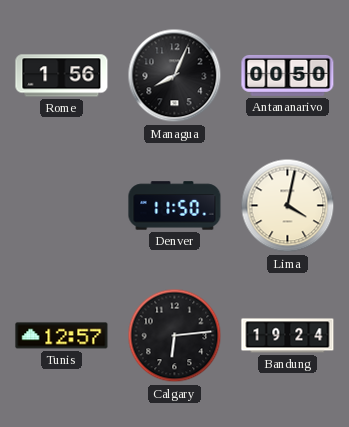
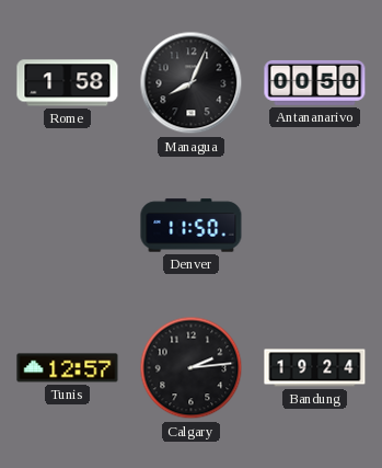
Rome: 1:56 -> 1:58 (68, 83)
Lima: 4:02 -> none (288, 206)
Calgary: 6:14 -> 2:14 (192, 368)
